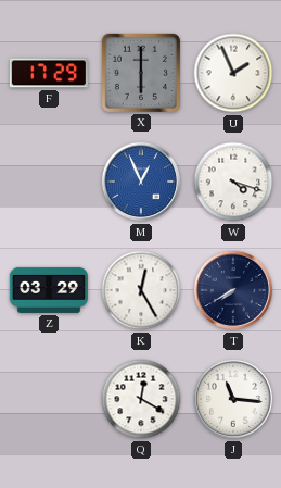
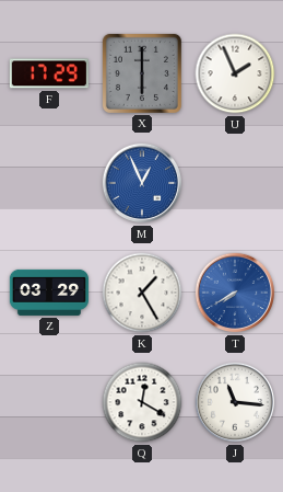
W: 4:18 -> none (233, 182)
K: 12:25 -> 1:25 (142, 293)
T dial: navy -> blue (235, 293)
